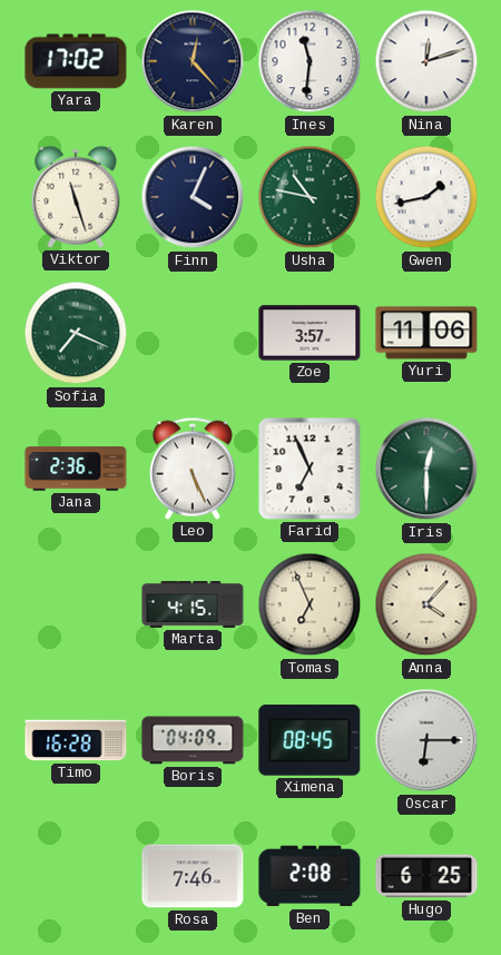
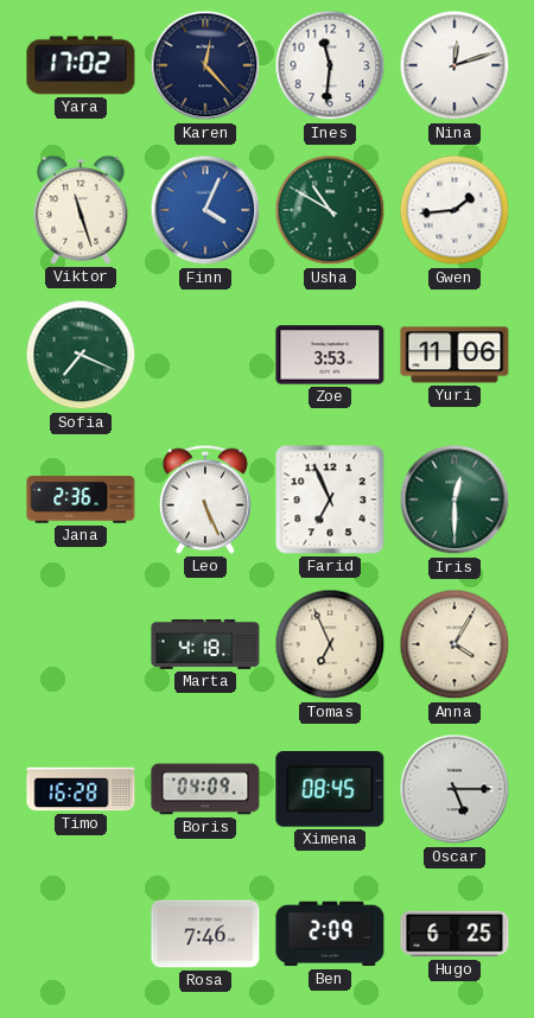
Finn dial: navy -> blue (205, 210)
Usha: 10:47 -> 10:50 (330, 210)
Gwen: 1:43 -> 1:44 (454, 210)
Zoe: 3:57 -> 3:53 (330, 355)
Marta: 4:15 -> 4:18 (205, 645)
Anna: 4:07 -> 4:05 (454, 644)
Oscar: 6:15 -> 5:15 (454, 789)
Ben: 2:08 -> 2:09 (330, 934)
